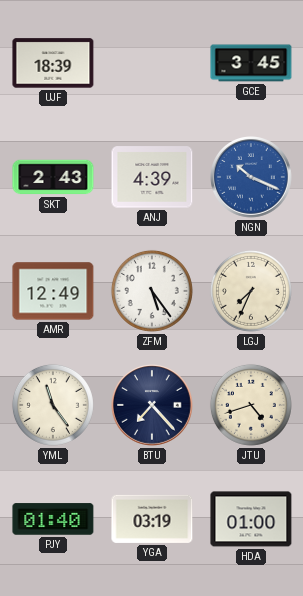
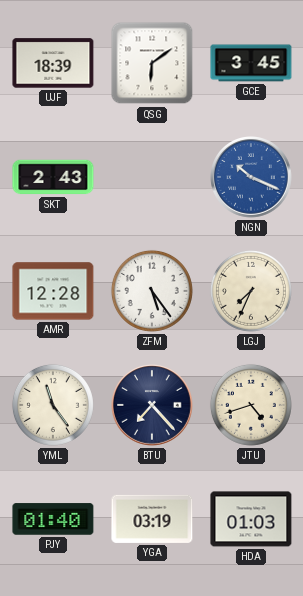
QSG: none -> 6:09 (152, 63)
ANJ: 4:39 -> none (152, 177)
AMR: 12:49 -> 12:28 (53, 291)
HDA: 01:00 -> 01:03 (251, 519)
